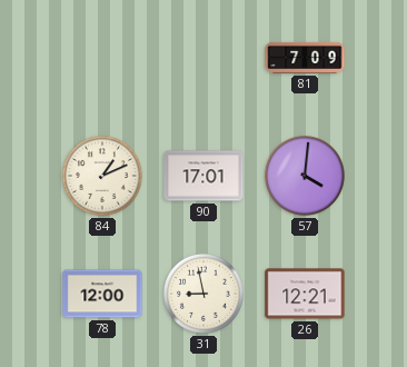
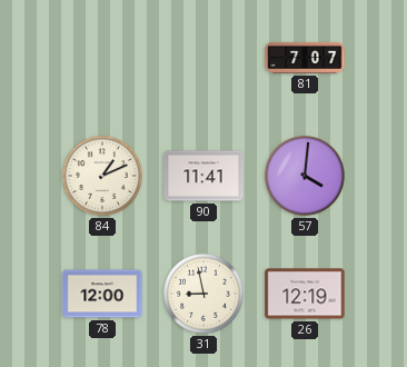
81: 7:09 -> 7:07 (305, 58)
90: 17:01 -> 11:41 (203, 176)
26: 12:21 -> 12:19 (305, 294)
